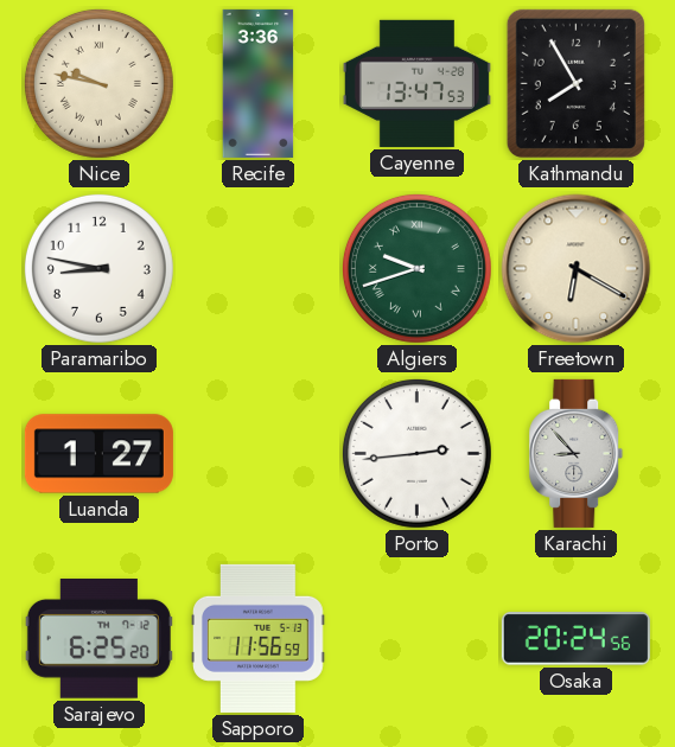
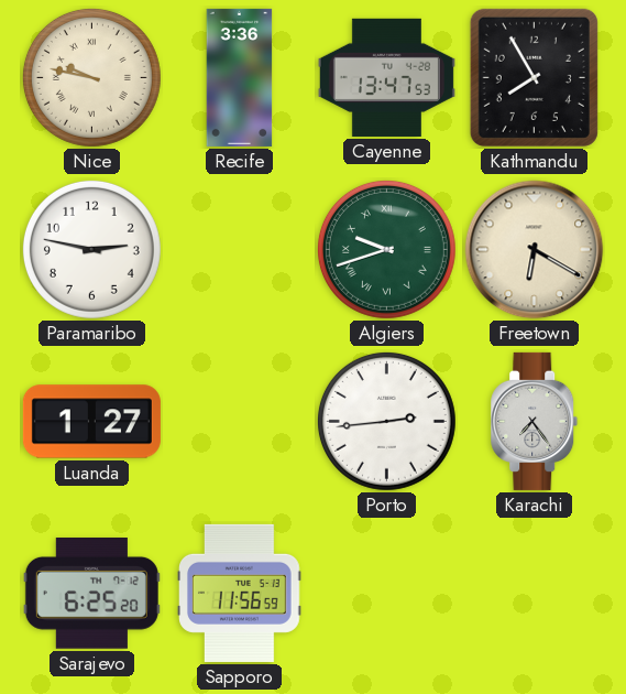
Paramaribo: 8:47 -> 2:47 (91, 249)
Karachi: 8:53 -> 7:24 (535, 421)
Osaka: 20:24 -> none (575, 639)
